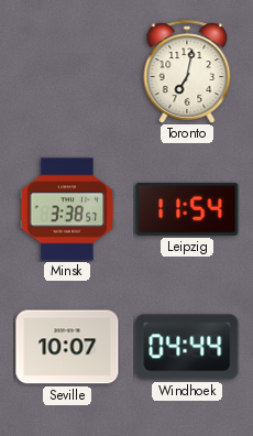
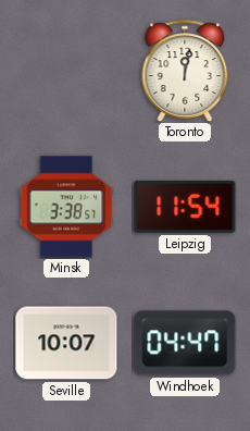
Toronto: 7:02 -> 12:02 (185, 71)
Windhoek: 04:44 -> 04:47 (185, 343)
